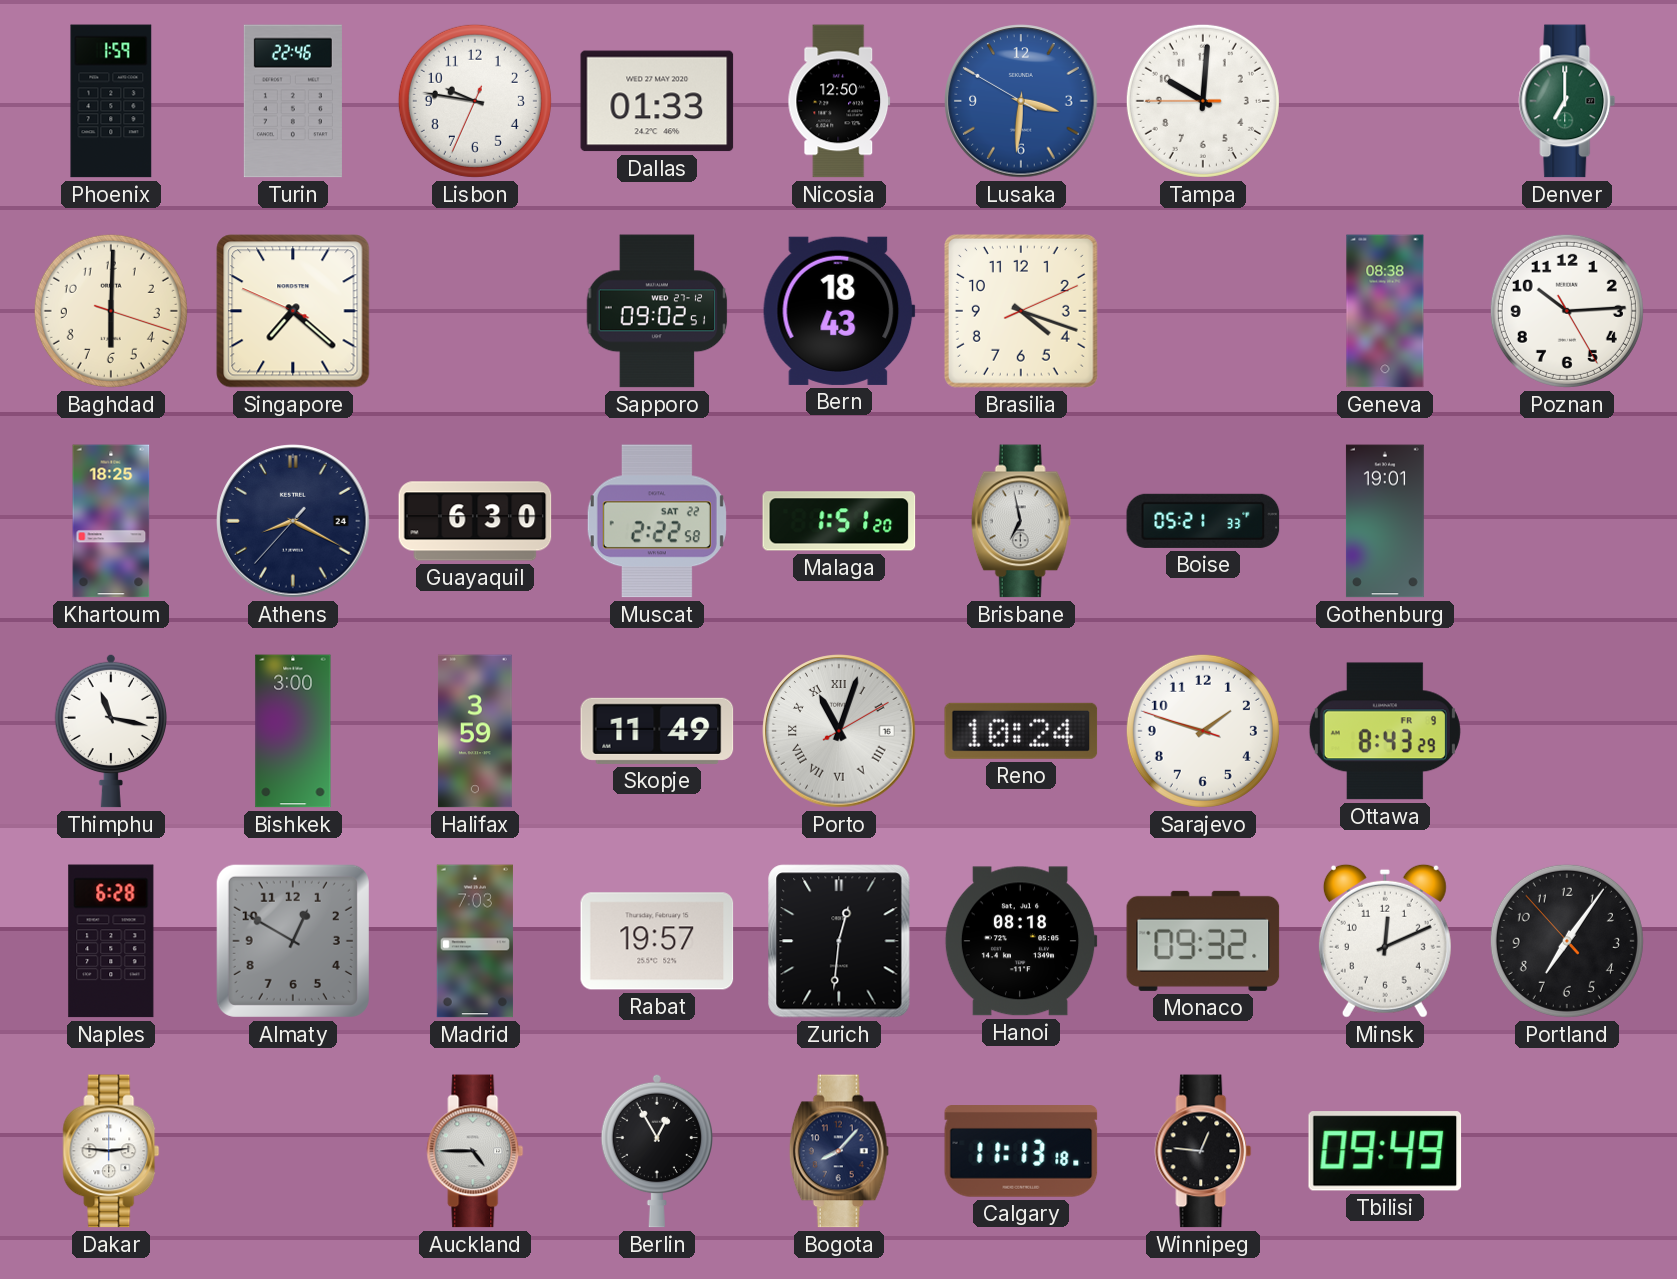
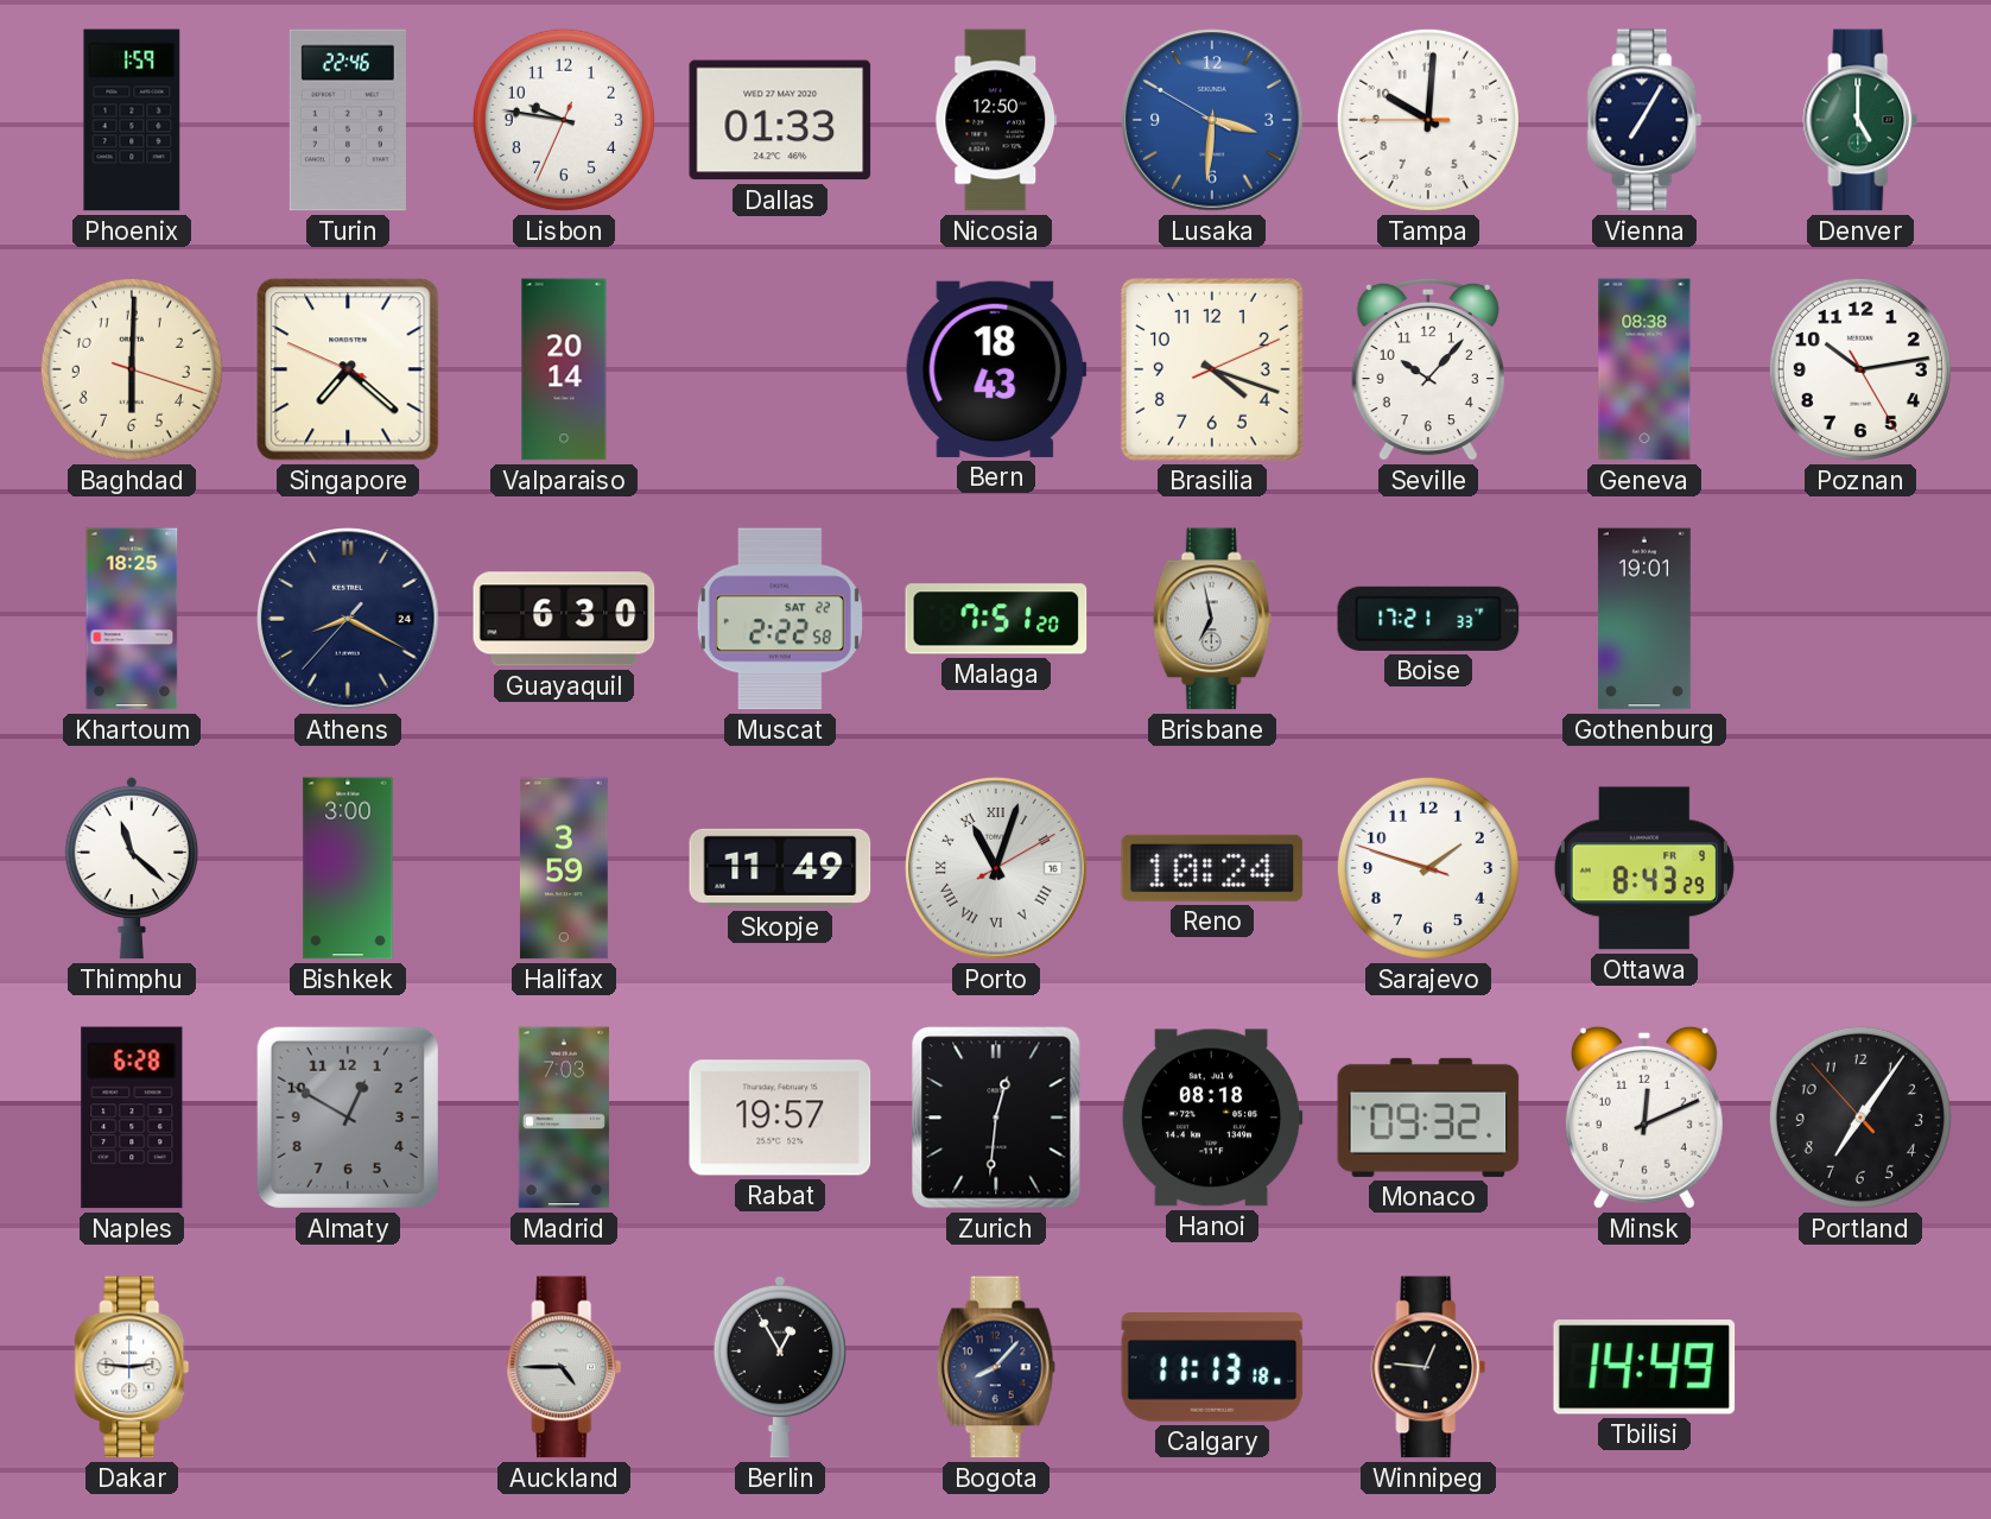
Vienna: none -> 7:05 (1644, 120)
Denver: 7:00 -> 5:00 (1860, 120)
Valparaiso: none -> 20:14 (564, 369)
Sapporo: 09:02 -> none (657, 311)
Seville: none -> 10:07 (1428, 369)
Poznan: 10:14 -> 10:13 (1860, 369)
Malaga: 1:51 -> 7:51 (996, 619)
Boise: 05:21 -> 17:21 (1428, 619)
Thimphu: 11:17 -> 11:22 (131, 868)
Tbilisi: 09:49 -> 14:49 (1644, 1367)
